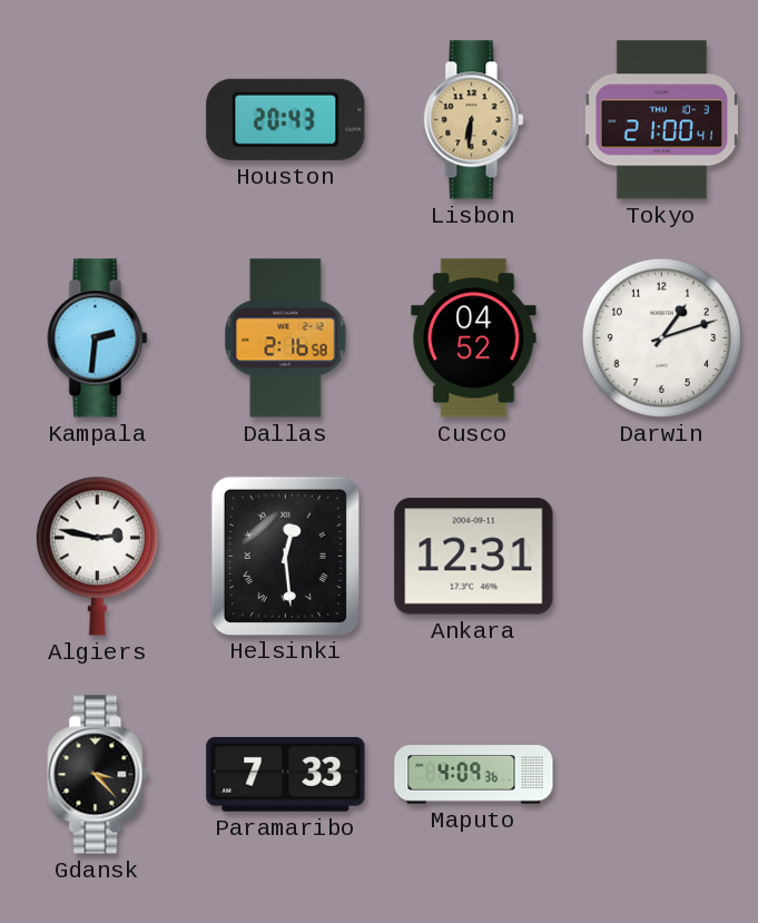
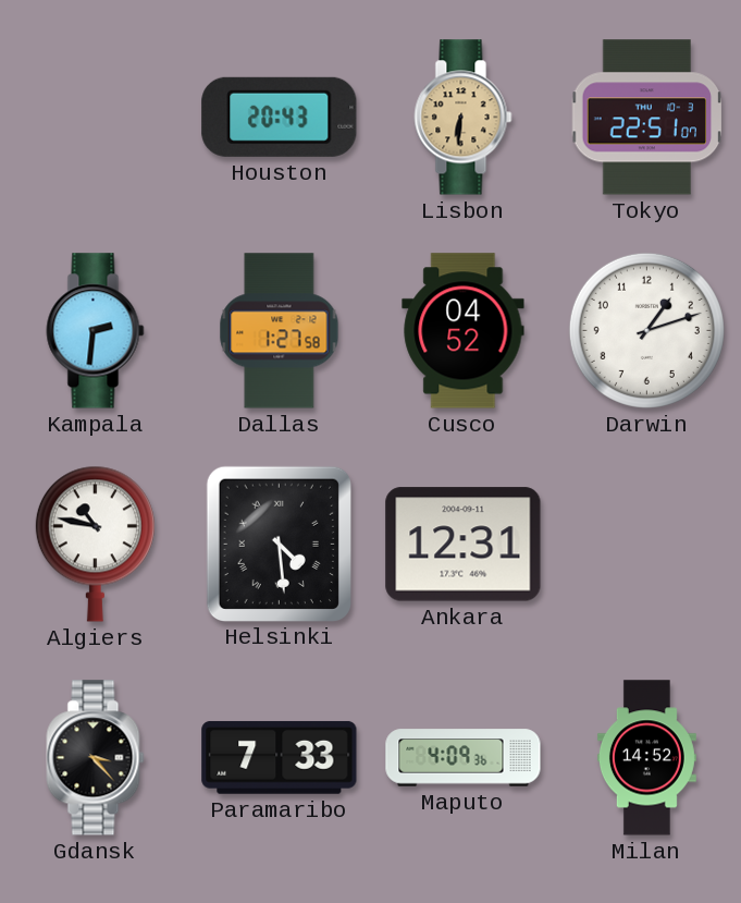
Tokyo: 21:00 -> 22:51 (647, 118)
Dallas: 2:16 -> 1:27 (280, 331)
Algiers: 2:47 -> 10:47 (95, 544)
Helsinki: 12:29 -> 4:29 (279, 544)
Milan: none -> 14:52 (646, 758)
